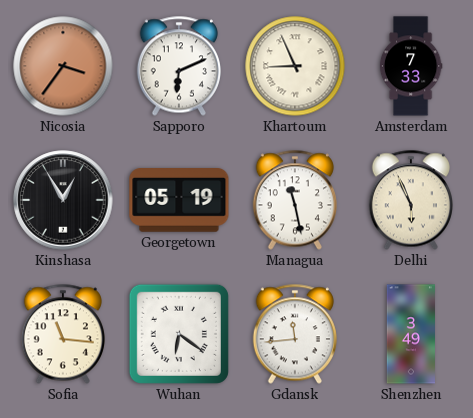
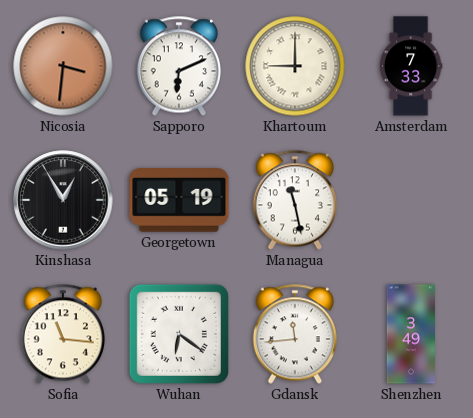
Nicosia: 3:36 -> 3:31 (63, 66)
Khartoum: 8:56 -> 9:00 (295, 66)
Delhi: 5:56 -> none (411, 200)
